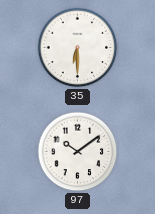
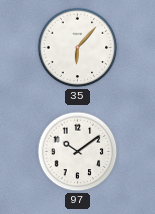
35: 6:30 -> 6:07 (78, 48)
